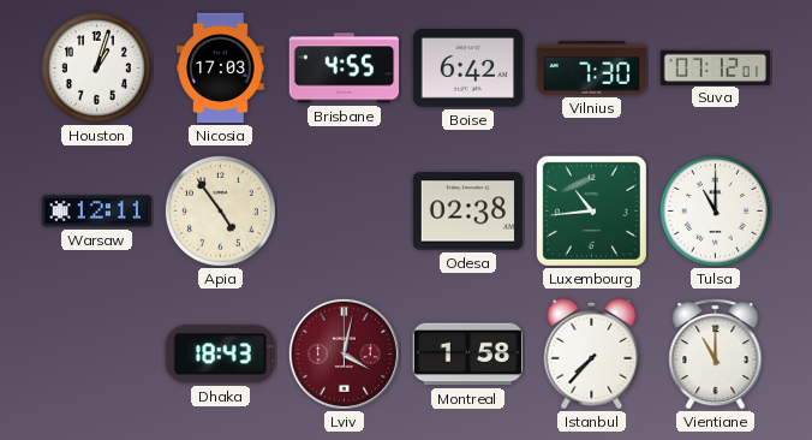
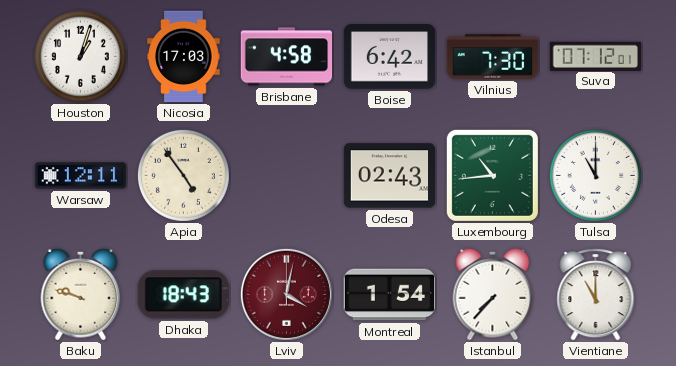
Brisbane: 4:55 -> 4:58 (287, 57)
Odesa: 02:38 -> 02:43 (390, 176)
Baku: none -> 9:48 (81, 294)
Montreal: 1:58 -> 1:54 (389, 295)
